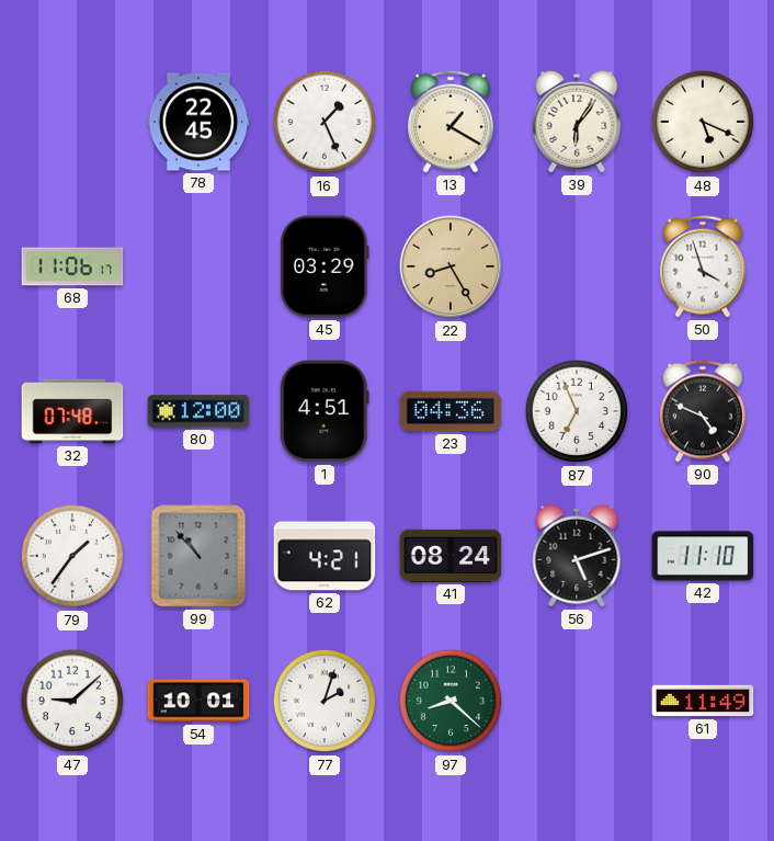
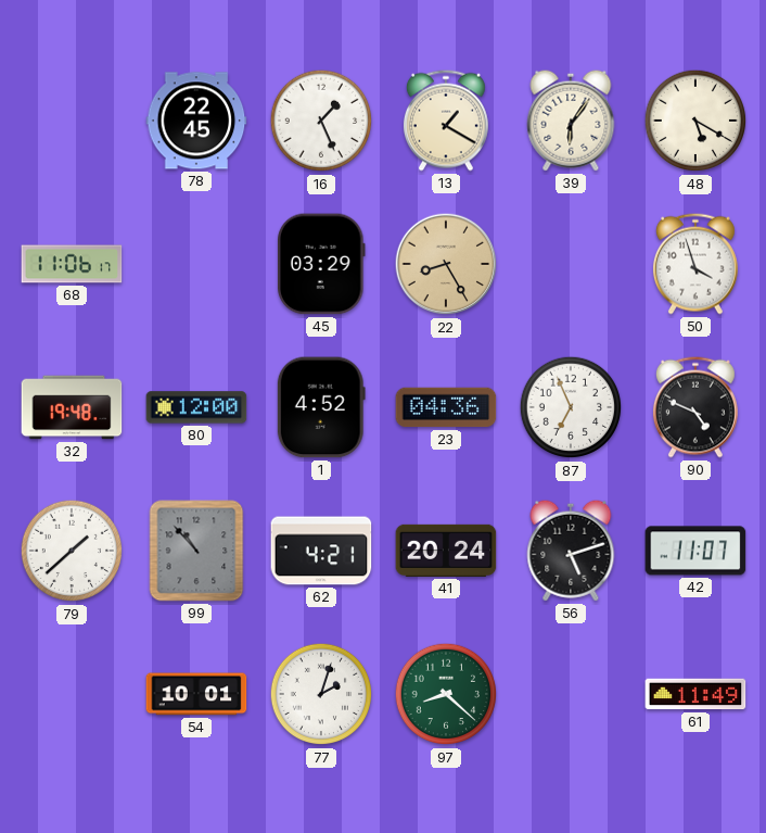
48: 5:19 -> 5:20 (695, 121)
32: 07:48 -> 19:48 (72, 407)
1: 4:51 -> 4:52 (321, 407)
79: 1:36 -> 1:38 (72, 551)
41: 08:24 -> 20:24 (446, 551)
42: 11:10 -> 11:07 (695, 551)
47: 9:08 -> none (72, 701)
